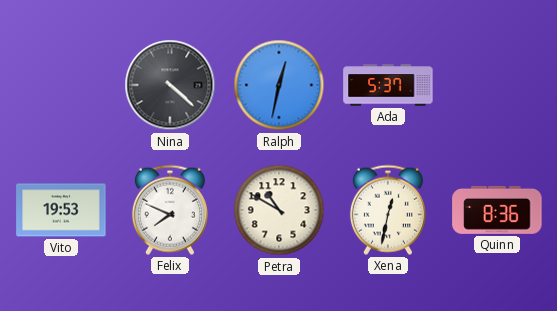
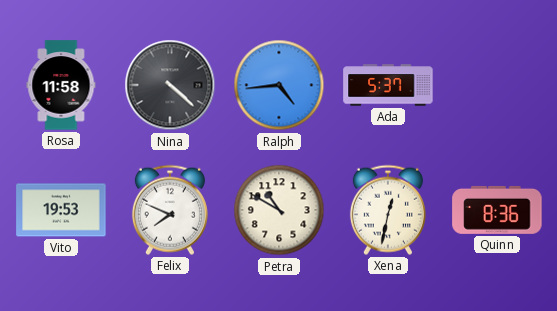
Rosa: none -> 11:58 (61, 85)
Ralph: 12:32 -> 4:44 (279, 85)
